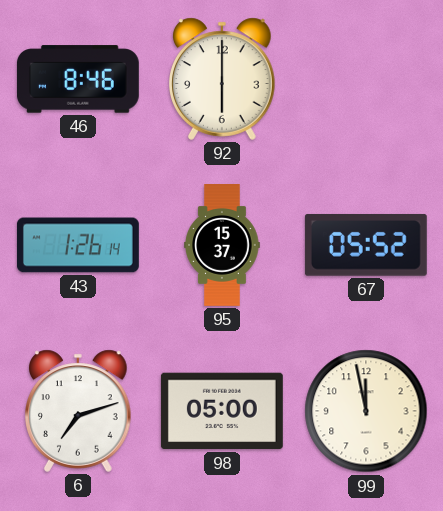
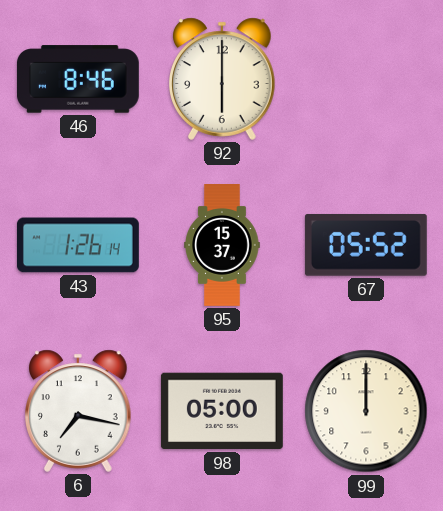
6: 7:12 -> 7:17 (79, 411)
99: 11:58 -> 12:00 (366, 411)
